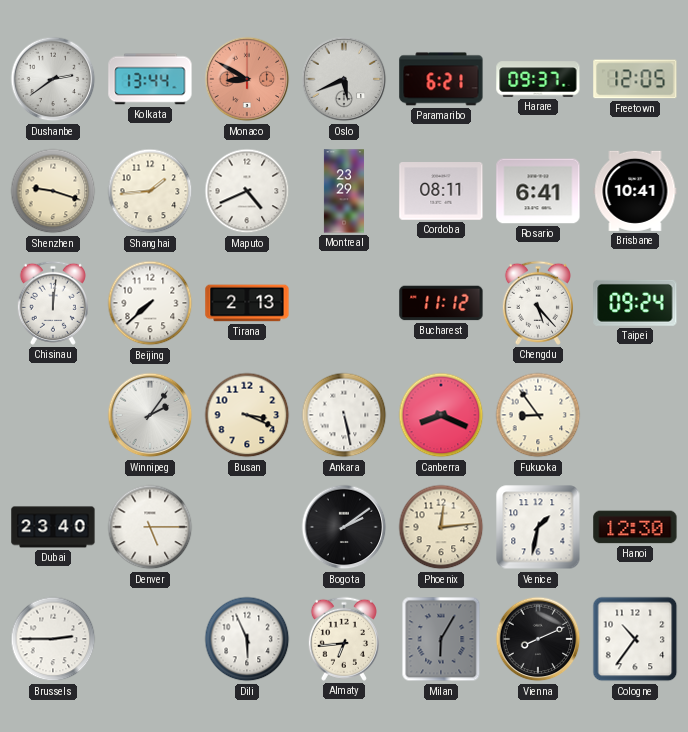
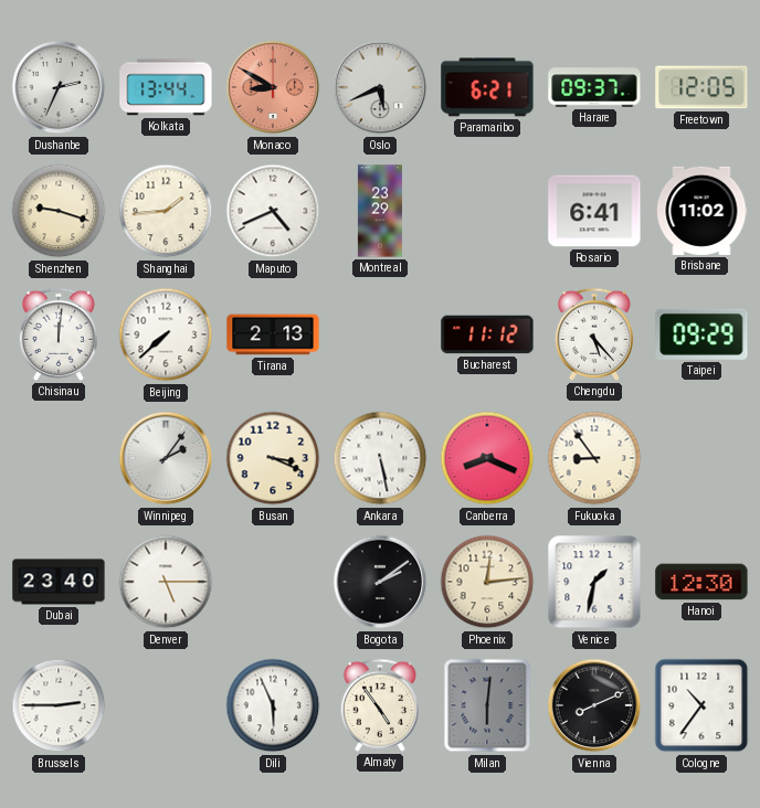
Dushanbe: 2:39 -> 2:34 (59, 87)
Cordoba: 08:11 -> none (441, 191)
Brisbane: 10:41 -> 11:02 (701, 211)
Taipei: 09:24 -> 09:29 (701, 334)
Almaty: 6:44 -> 4:54 (380, 705)
Milan: 6:05 -> 6:01 (487, 705)
